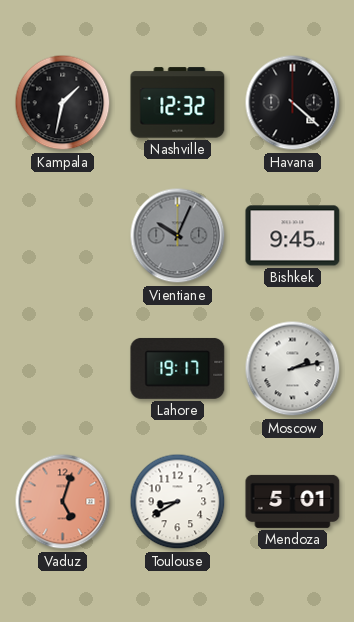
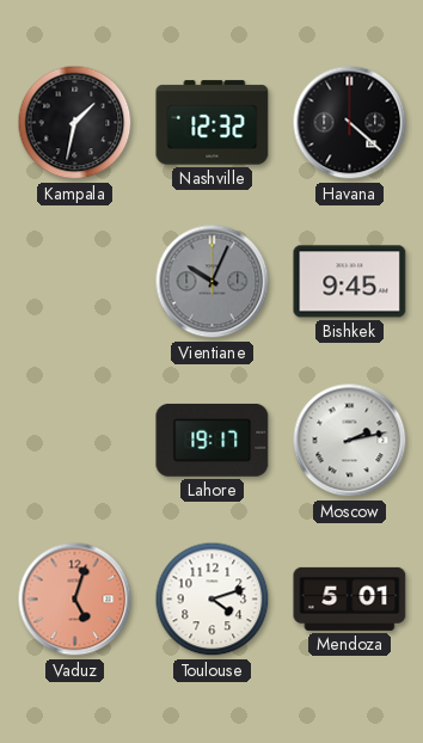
Toulouse: 8:40 -> 4:12 (213, 600)
